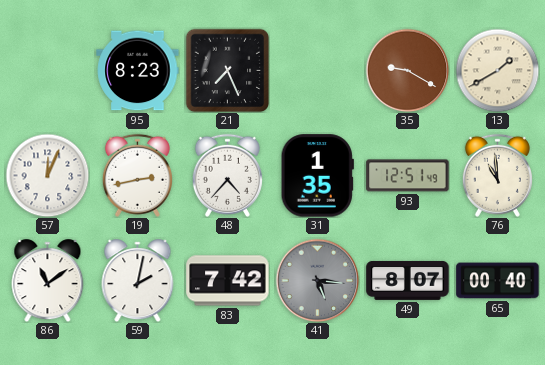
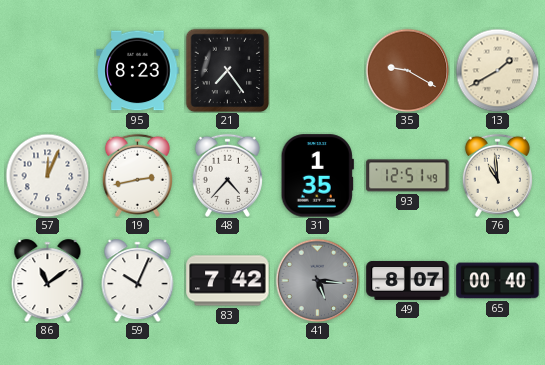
21: 7:26 -> 7:24 (227, 70)
59: 2:02 -> 10:04 (138, 281)
